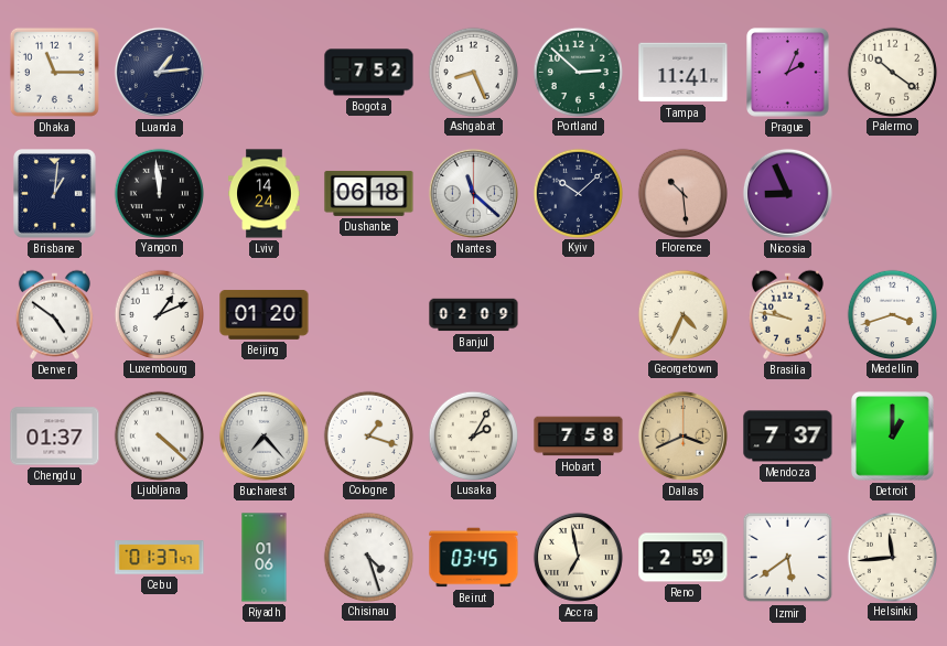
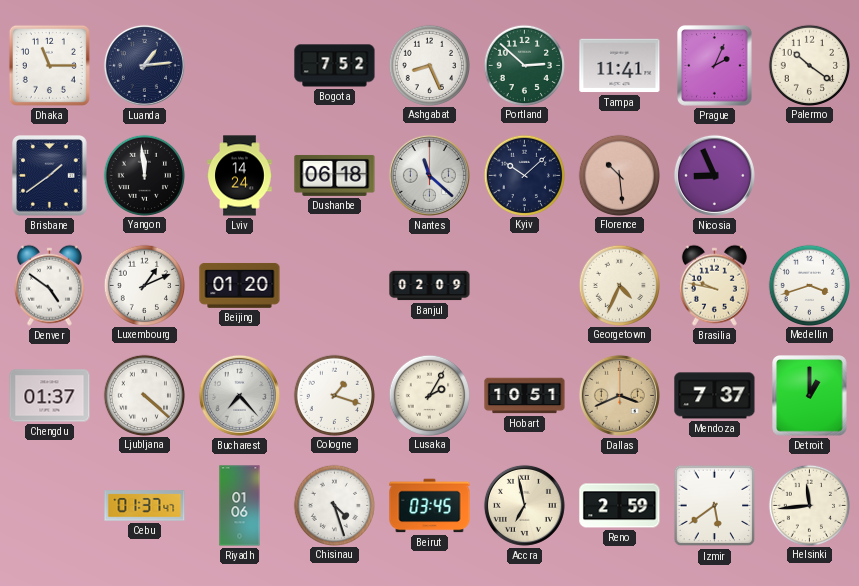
Brisbane: 1:01 -> 1:39 (50, 176)
Hobart: 7:58 -> 10:51 (525, 396)
